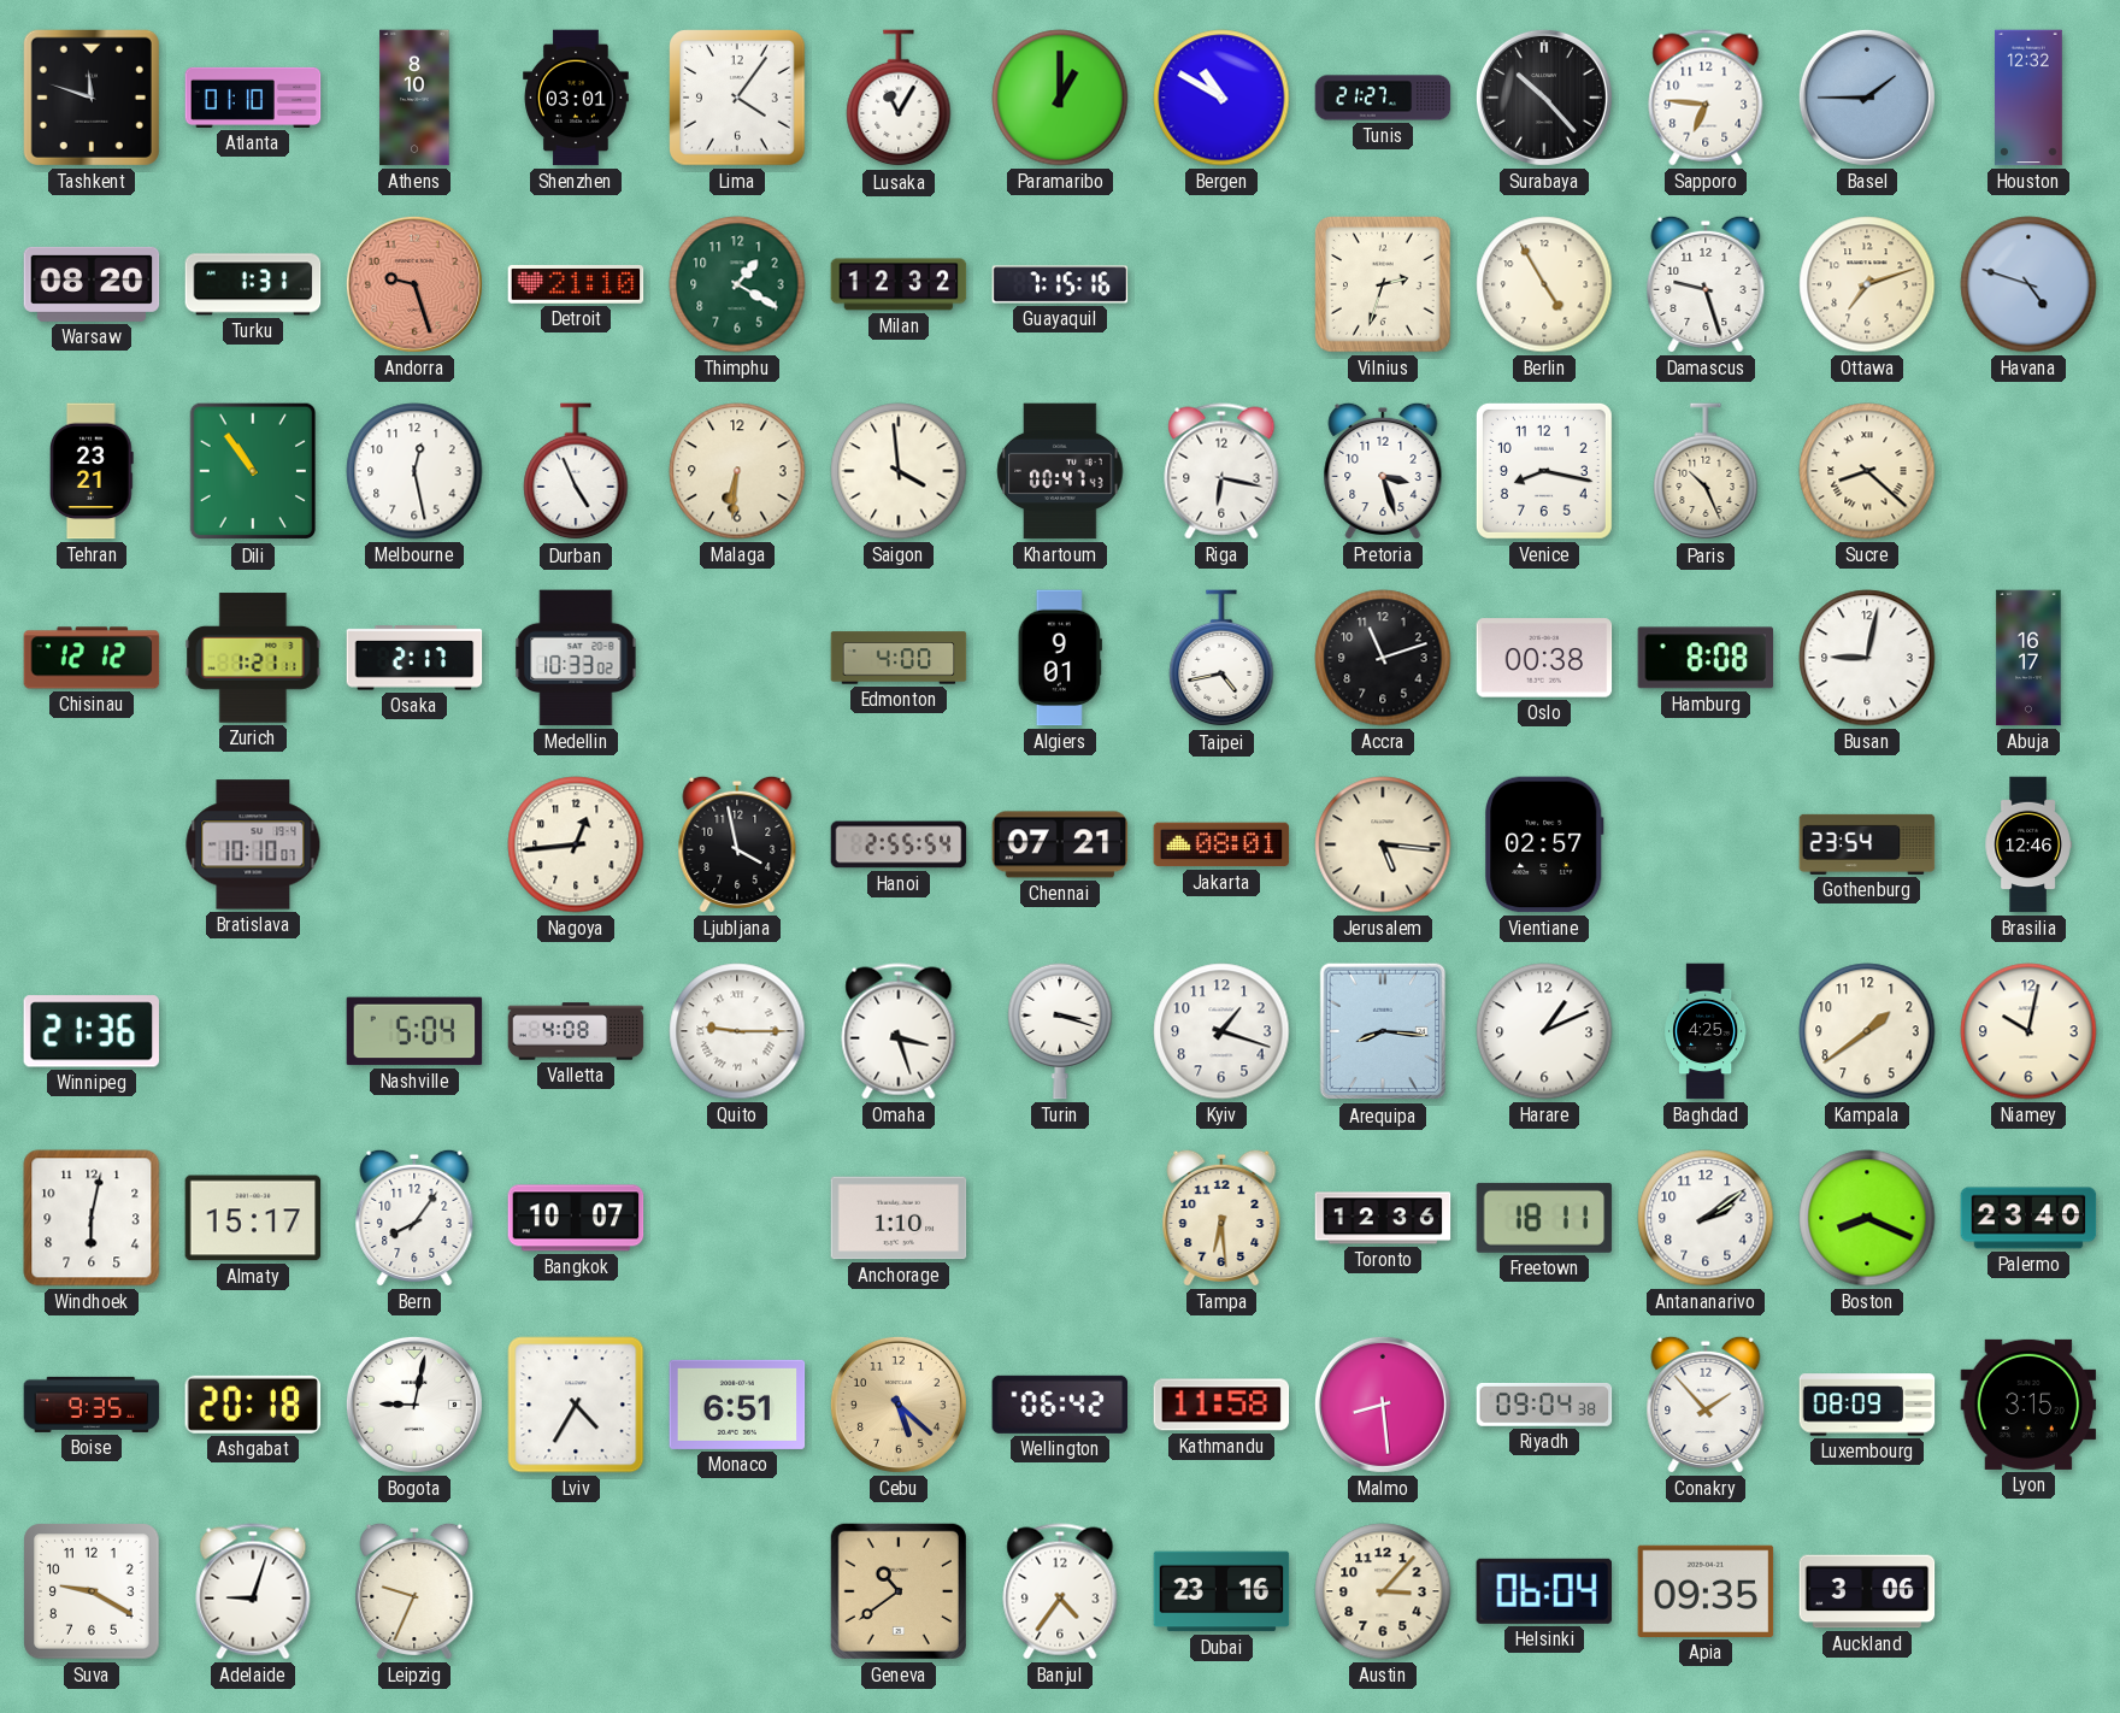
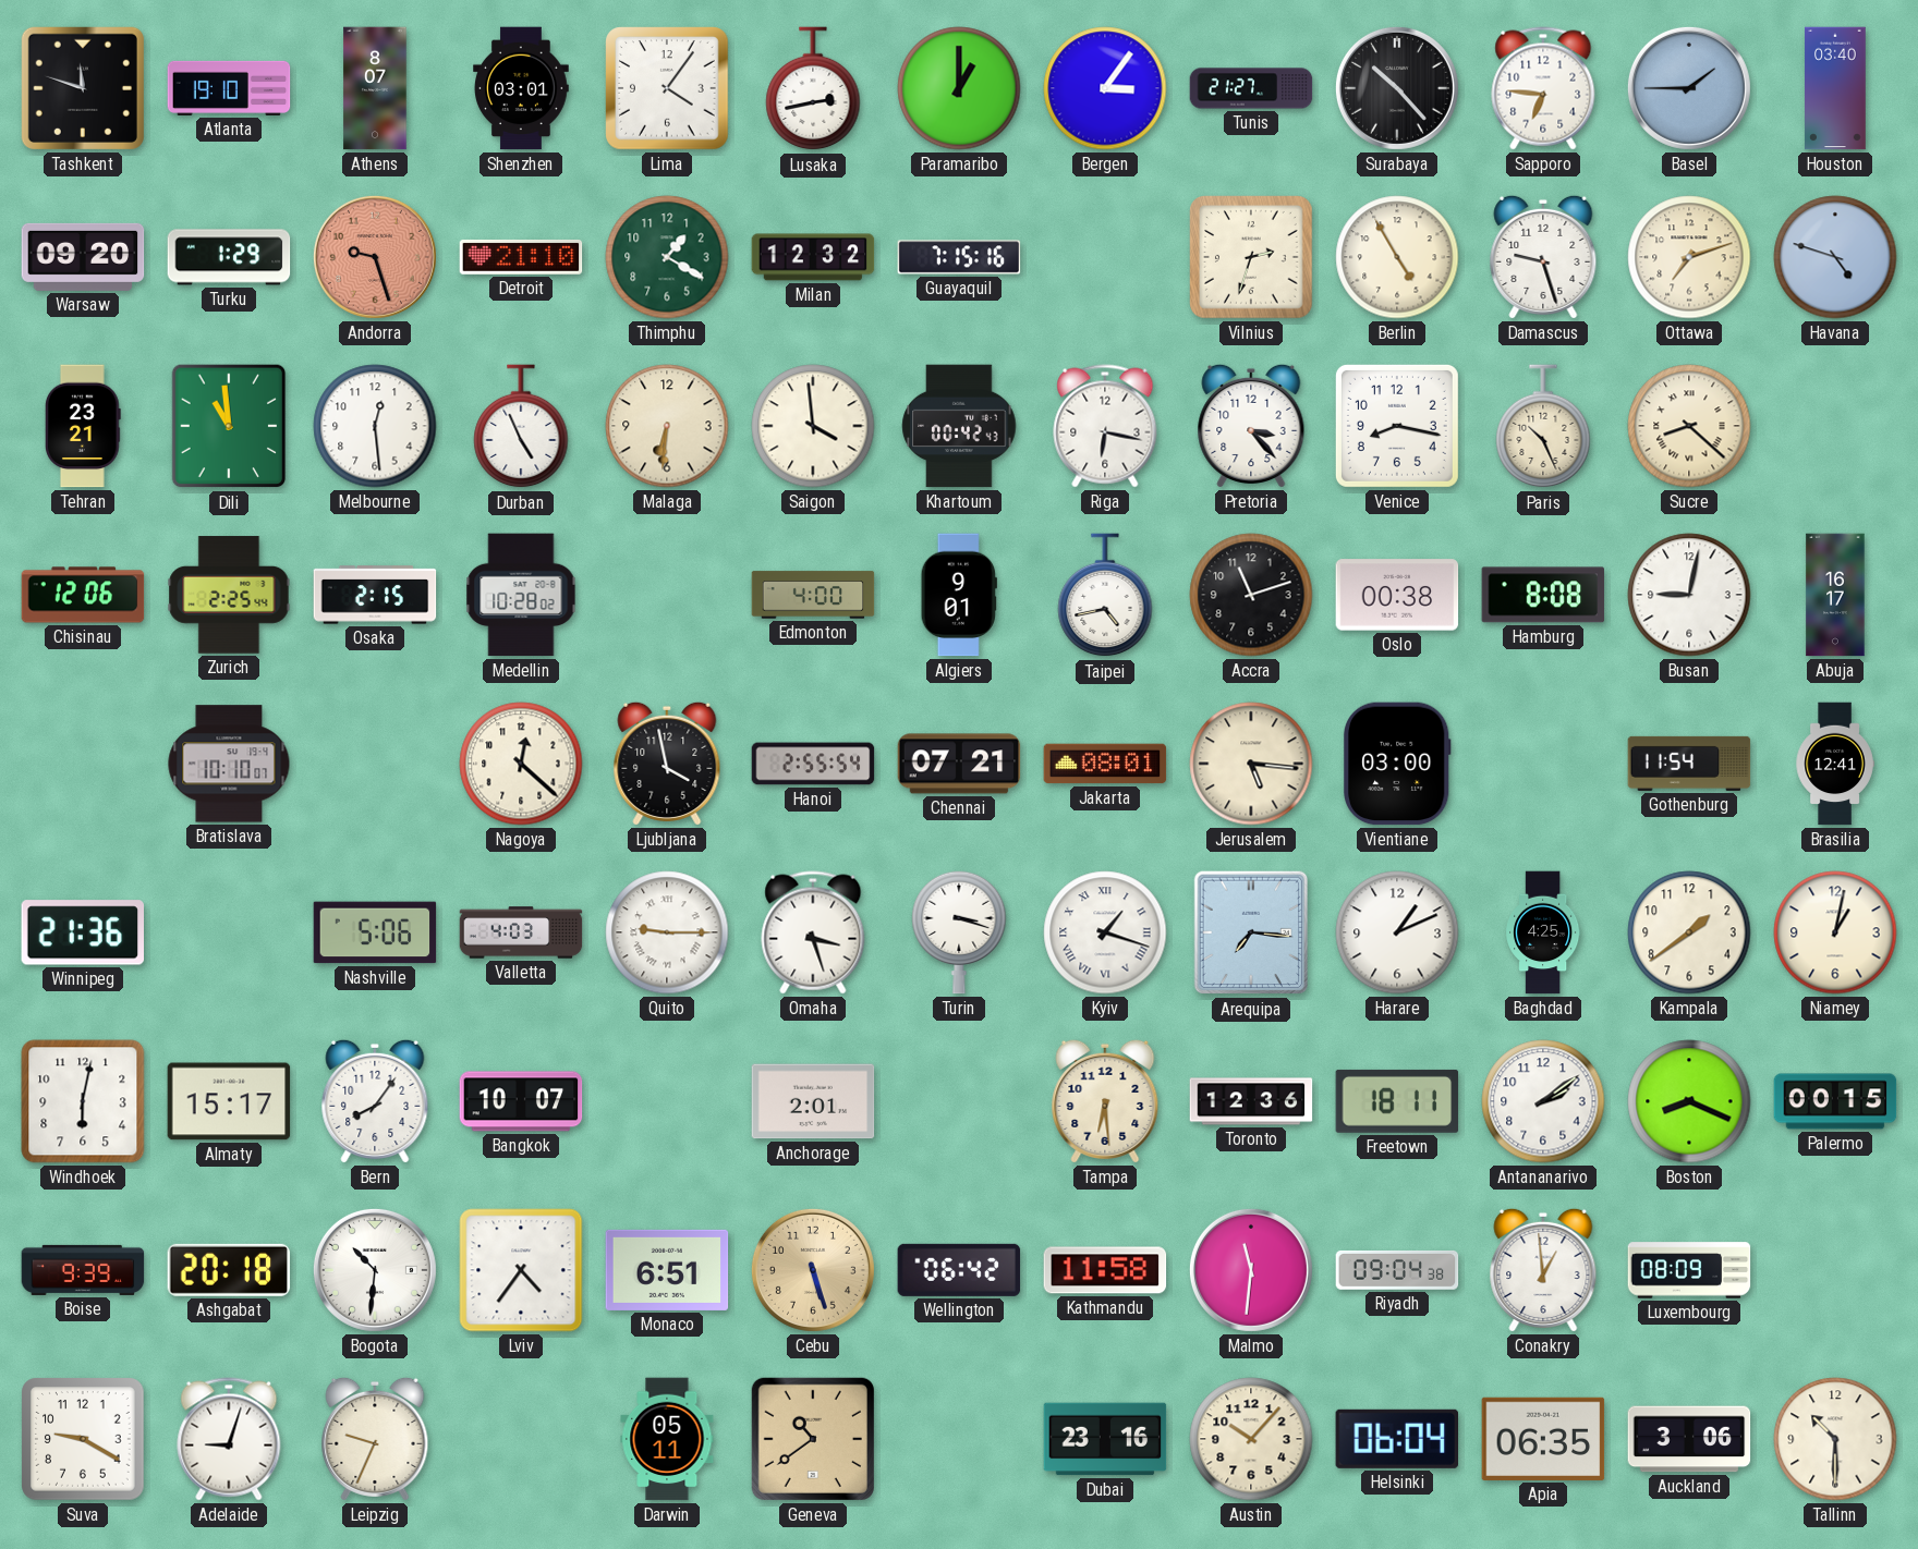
Atlanta: 01:10 -> 19:10 (229, 88)
Athens: 8:10 -> 8:07 (375, 88)
Lusaka: 11:05 -> 2:43 (813, 89)
Bergen: 10:50 -> 3:06 (1105, 88)
Houston: 12:32 -> 03:40 (1835, 88)
Warsaw: 08:20 -> 09:20 (83, 257)
Turku: 1:31 -> 1:29 (229, 257)
Dili: 10:54 -> 10:59 (229, 426)
Melbourne: 12:28 -> 12:29 (375, 426)
Khartoum: 00:47 -> 00:42 (959, 426)
Pretoria: 3:27 -> 3:23 (1251, 426)
Chisinau: 12:12 -> 12:06 (83, 595)
Zurich: 1:21 -> 2:25 (229, 595)
Osaka: 2:17 -> 2:15 (375, 595)
Medellin: 10:33 -> 10:28 (521, 595)
Nagoya: 12:44 -> 12:22 (521, 764)
Vientiane: 02:57 -> 03:00 (1397, 764)
Gothenburg: 23:54 -> 11:54 (1689, 764)
Brasilia: 12:46 -> 12:41 (1835, 764)
Nashville: 5:04 -> 5:06 (375, 932)
Valletta: 4:08 -> 4:03 (521, 932)
Kyiv numerals: Arabic -> Roman (1105, 932)
Arequipa: 8:16 -> 7:16 (1251, 932)
Niamey: 10:02 -> 1:02 (1835, 932)
Anchorage: 1:10 -> 2:01 (813, 1101)
Palermo: 23:40 -> 00:15 (1835, 1101)
Boise: 9:35 -> 9:39 (83, 1270)
Bogota: 9:02 -> 10:31 (375, 1270)
Lviv: 4:35 -> 4:36 (521, 1270)
Cebu: 5:22 -> 5:27 (813, 1270)
Malmo: 8:29 -> 11:31 (1251, 1270)
Conakry: 1:53 -> 12:59 (1543, 1270)
Lyon: 3:15 -> none (2028, 1405)
Darwin: none -> 05:11 (667, 1439)
Banjul: 4:36 -> none (1060, 1591)
Austin: 3:07 -> 10:07 (1251, 1439)
Apia: 09:35 -> 06:35 (1543, 1439)
Tallinn: none -> 10:30 (1835, 1439)
